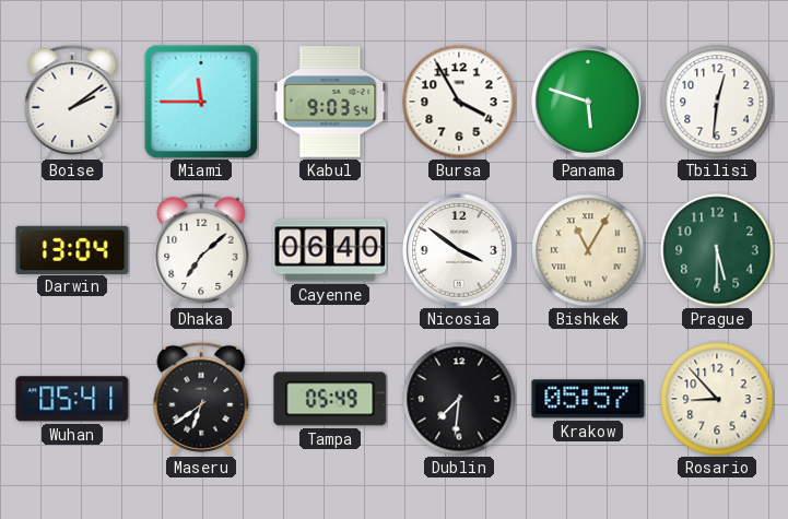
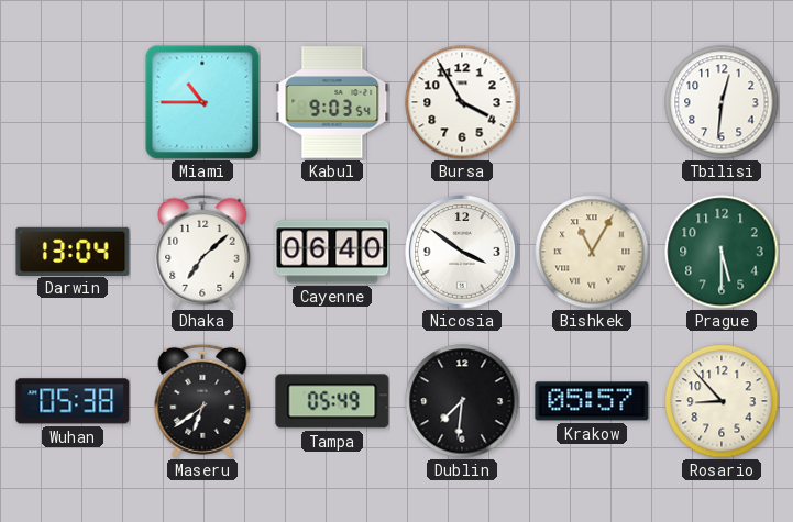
Boise: 2:09 -> none (72, 102)
Miami: 11:45 -> 10:45 (202, 102)
Panama: 5:48 -> none (588, 102)
Wuhan: 05:41 -> 05:38 (73, 401)
